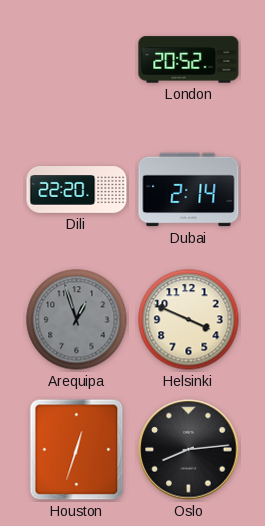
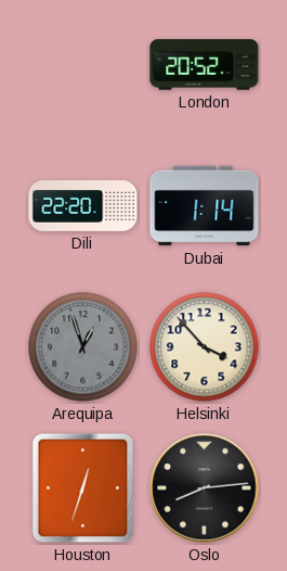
Dubai: 2:14 -> 1:14 (205, 206)
Helsinki: 3:49 -> 3:53 (205, 347)
